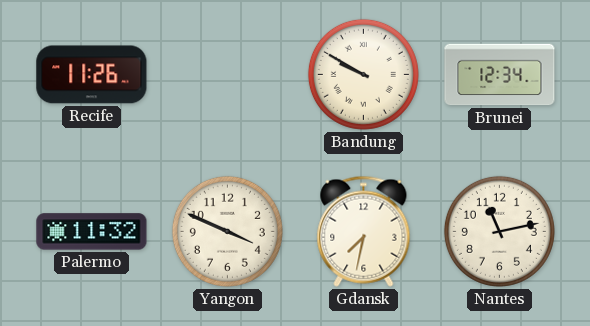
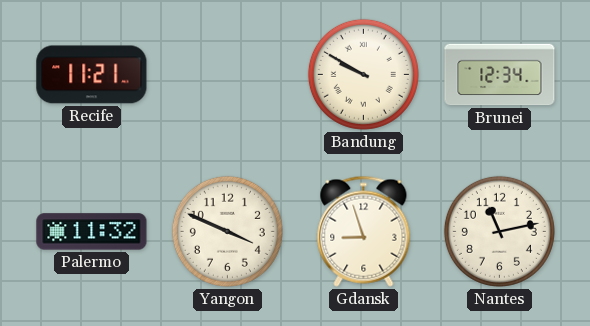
Recife: 11:26 -> 11:21 (92, 75)
Gdansk: 7:32 -> 8:57 (364, 231)
